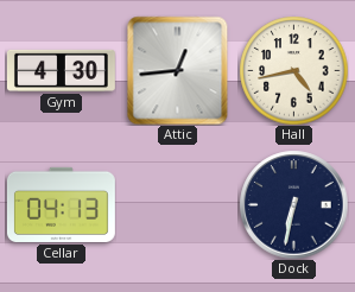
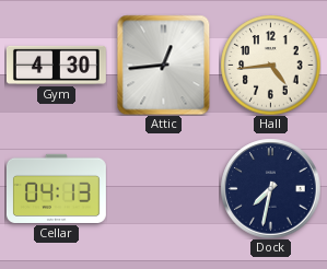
Hall: 4:43 -> 4:44 (270, 65)
Dock: 6:32 -> 7:32 (270, 188)
